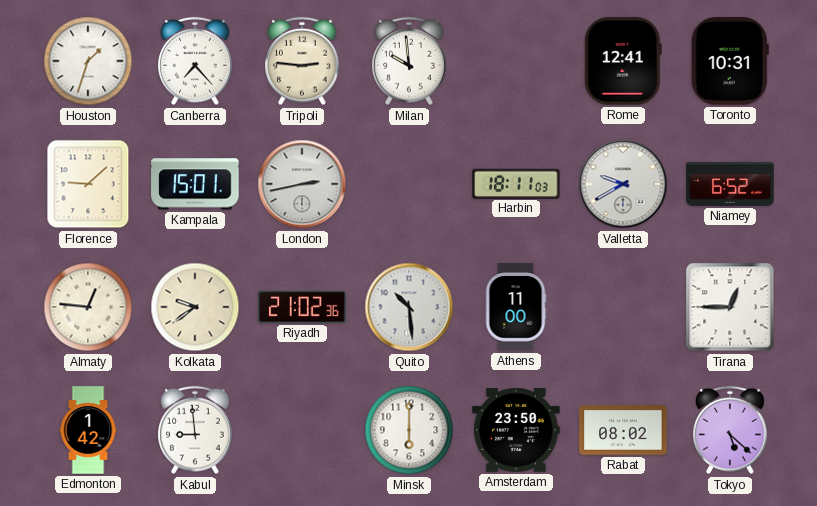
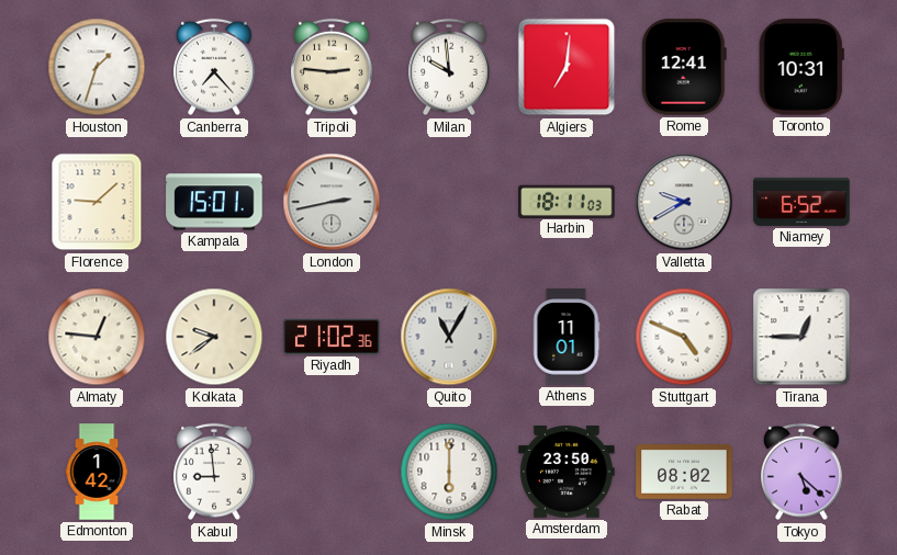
Algiers: none -> 7:01 (567, 67)
Quito: 10:29 -> 11:05 (449, 337)
Athens: 11:00 -> 11:01 (567, 337)
Stuttgart: none -> 4:49 (684, 337)
